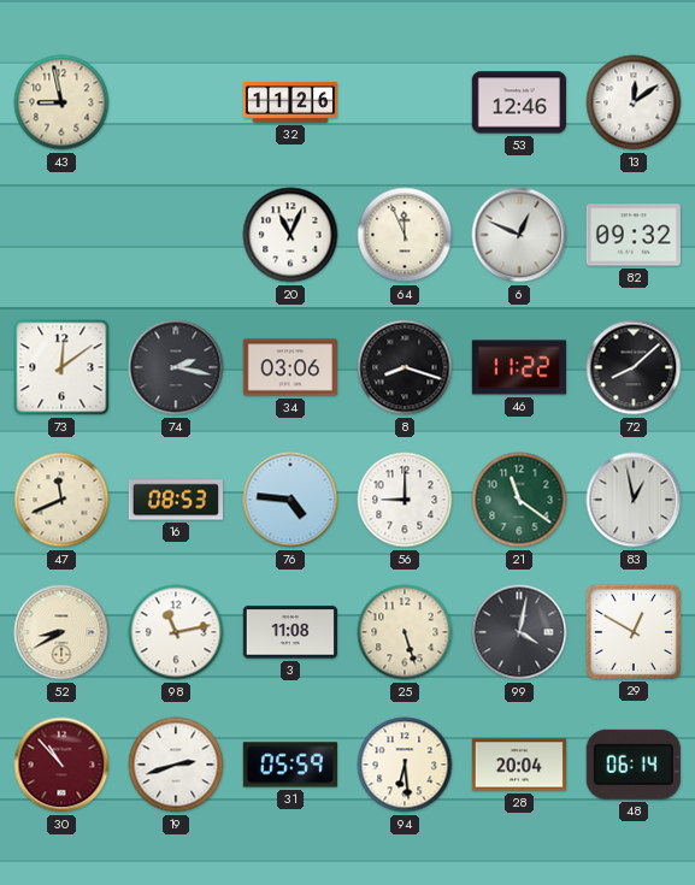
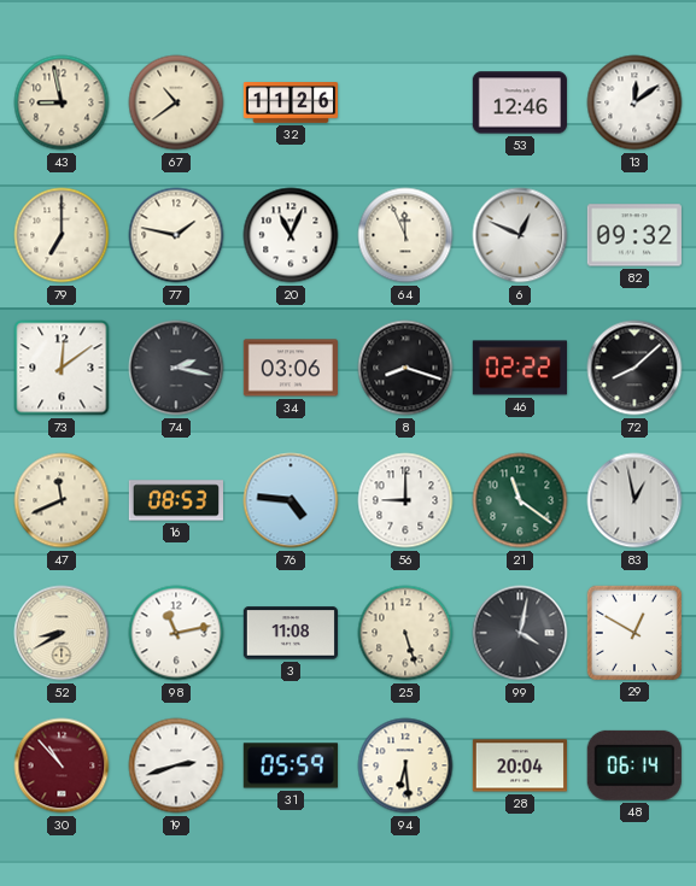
67: none -> 10:39 (176, 102)
79: none -> 7:00 (62, 235)
77: none -> 1:47 (176, 235)
46: 11:22 -> 02:22 (519, 368)
